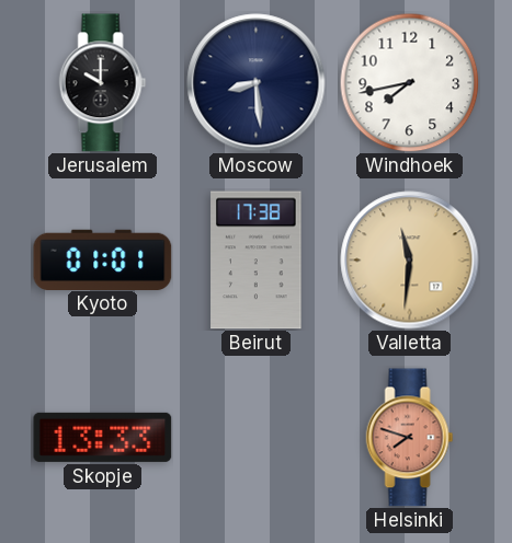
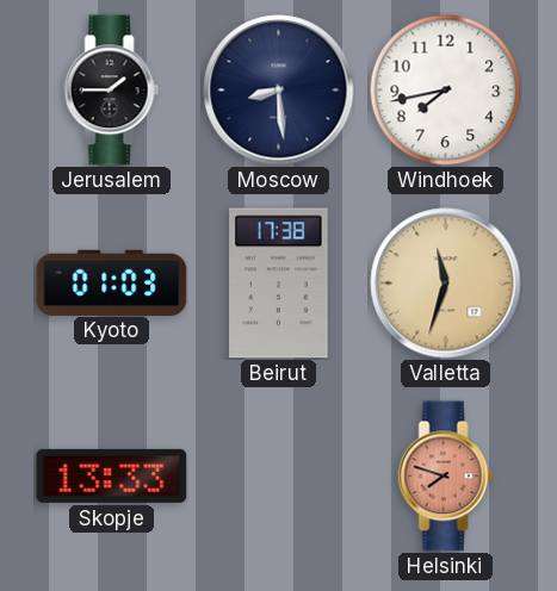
Jerusalem: 10:00 -> 1:45 (112, 91)
Kyoto: 01:01 -> 01:03 (112, 282)
Valletta: 11:31 -> 11:33 (446, 284)
